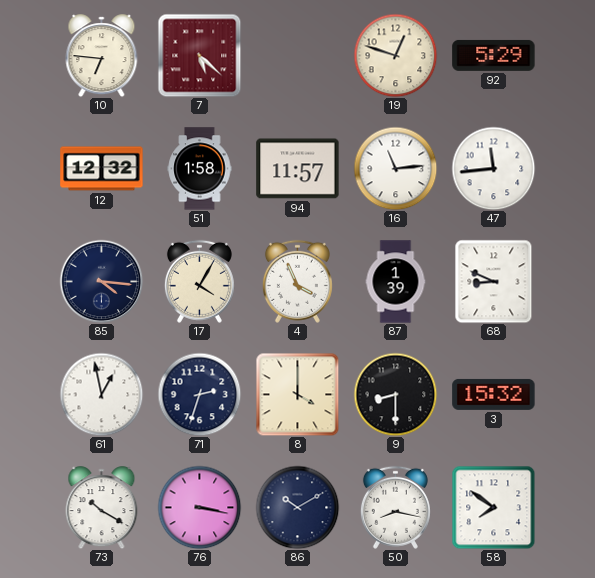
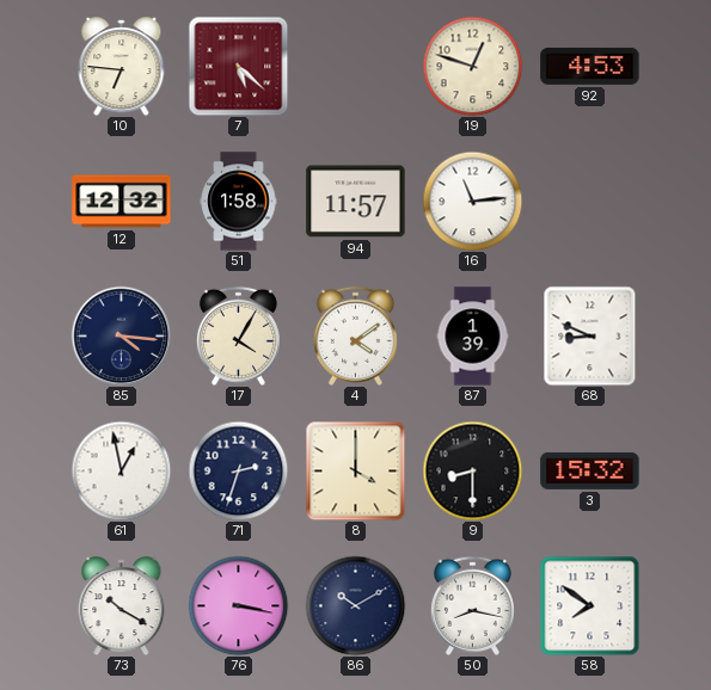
92: 5:29 -> 4:53 (590, 66)
47: 11:44 -> none (493, 168)
4: 3:56 -> 4:09 (355, 335)
